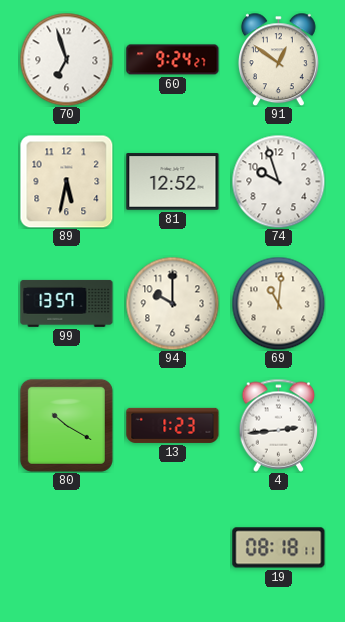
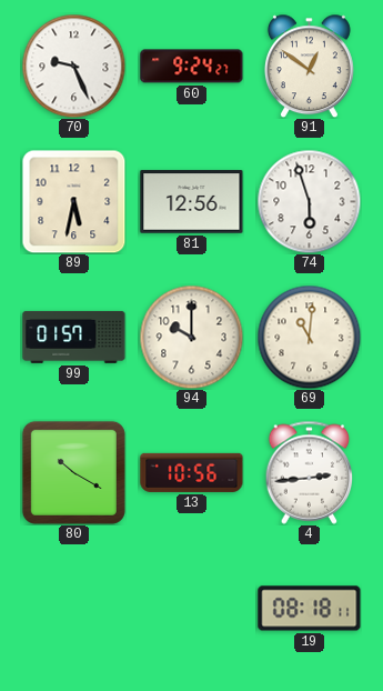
70: 6:57 -> 9:26 (73, 66)
81: 12:52 -> 12:56 (192, 202)
74: 9:57 -> 5:57 (309, 201)
99: 13:57 -> 01:57 (74, 337)
13: 1:23 -> 10:56 (192, 472)
